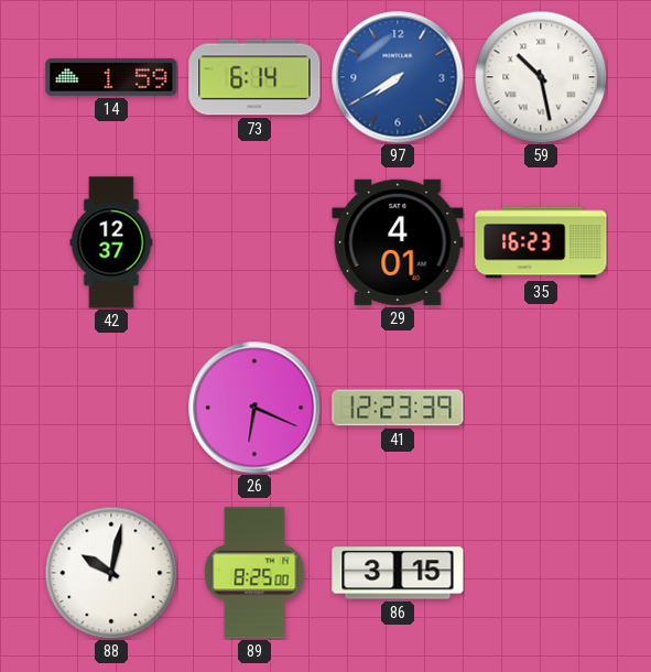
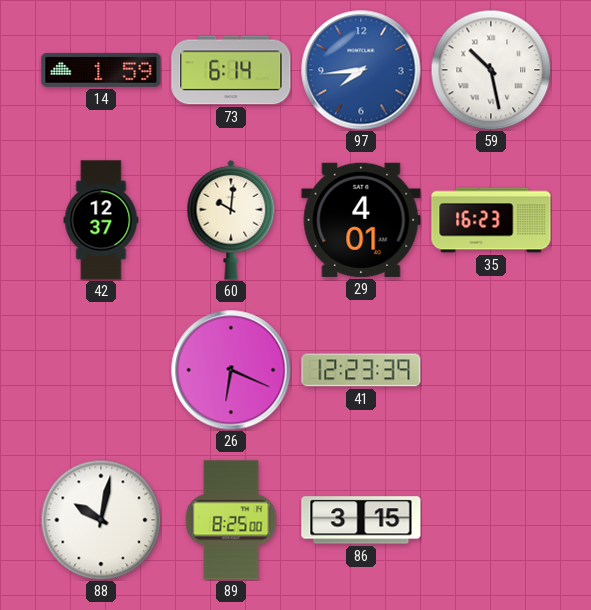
97: 7:40 -> 7:44 (361, 70)
60: none -> 10:01 (231, 220)
